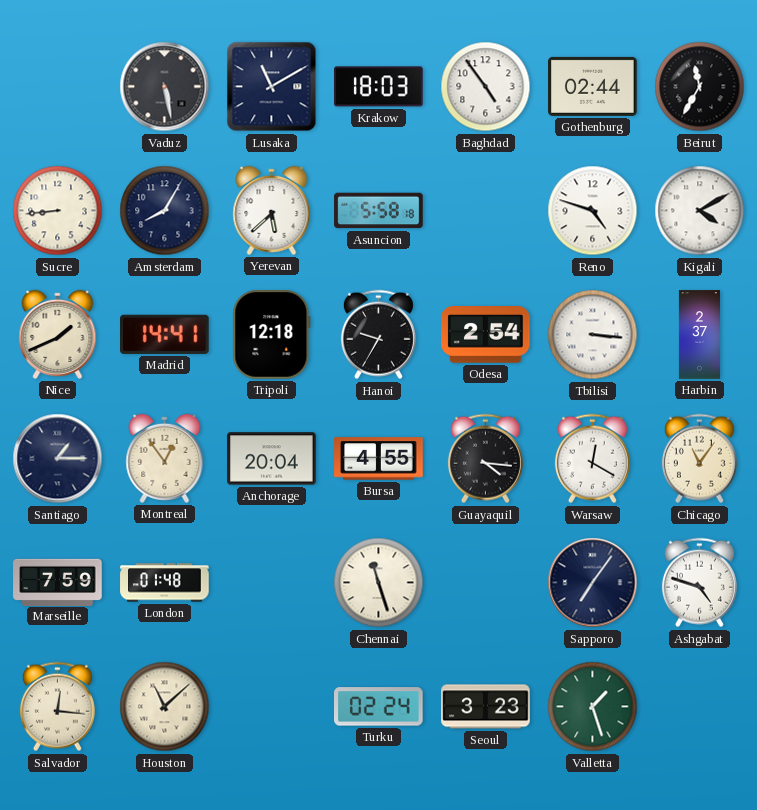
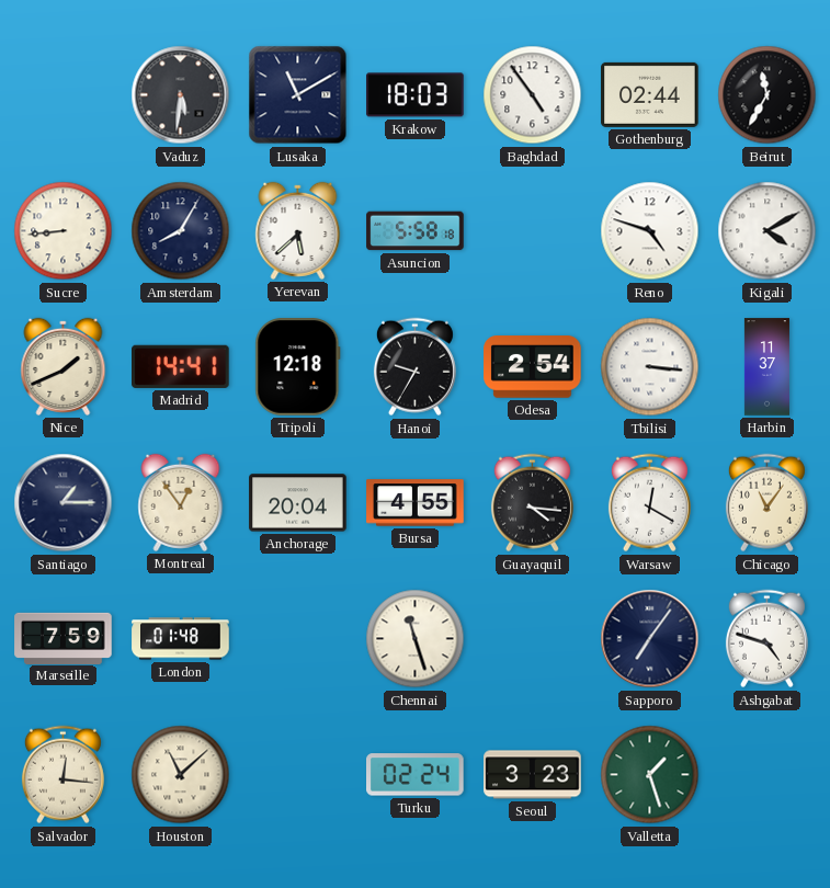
Vaduz: 5:28 -> 5:31 (181, 95)
Harbin: 2:37 -> 11:37 (766, 367)
